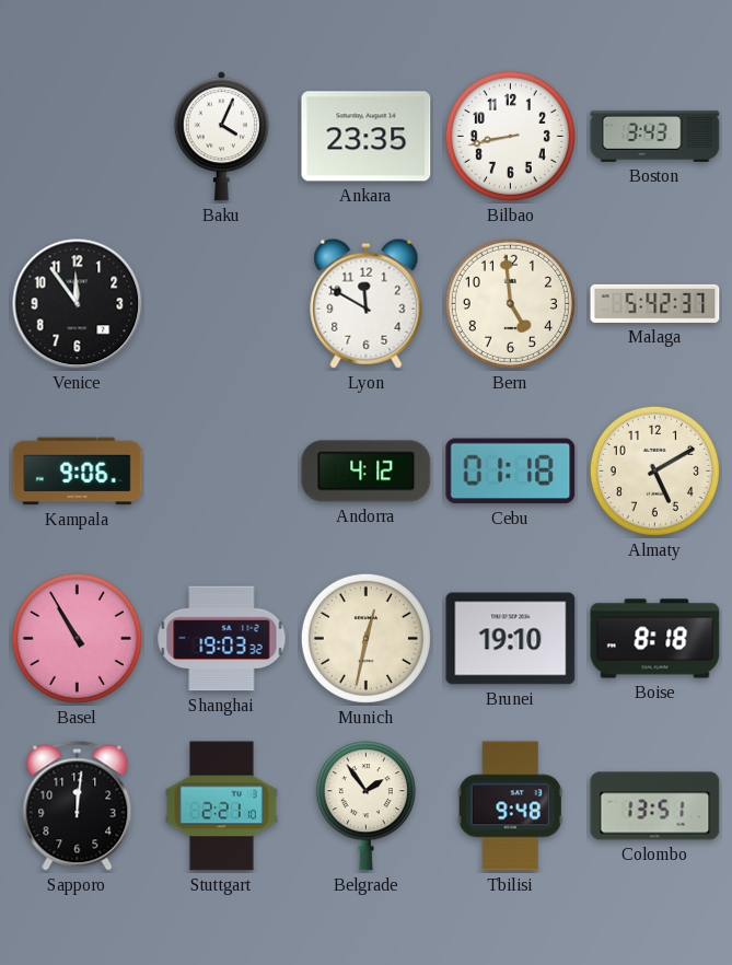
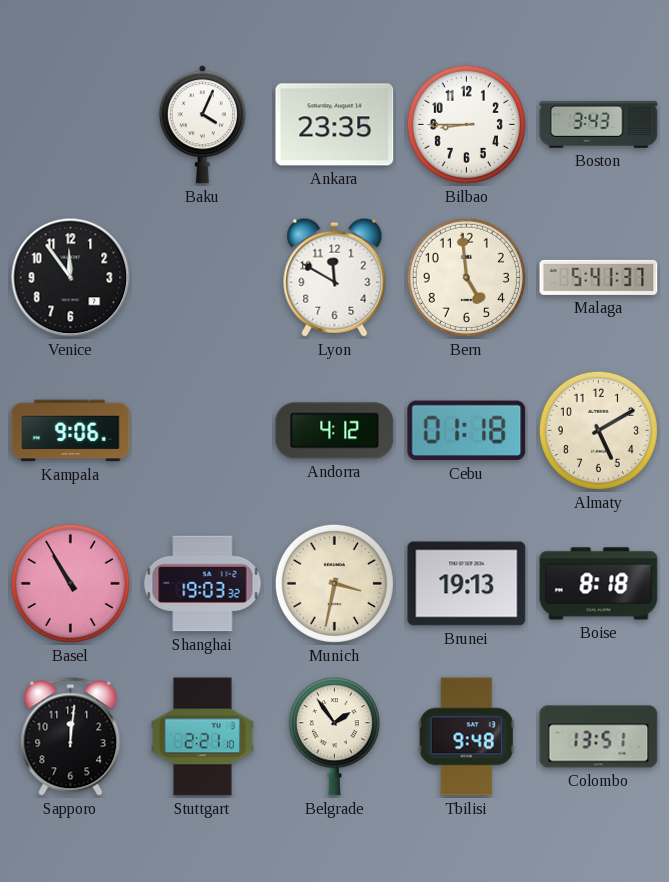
Bilbao: 8:43 -> 8:45 (466, 124)
Malaga: 5:42 -> 5:41 (599, 277)
Munich: 12:32 -> 3:32 (334, 583)
Brunei: 19:10 -> 19:13 (467, 584)
